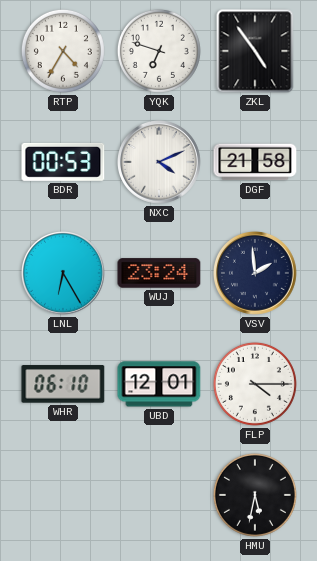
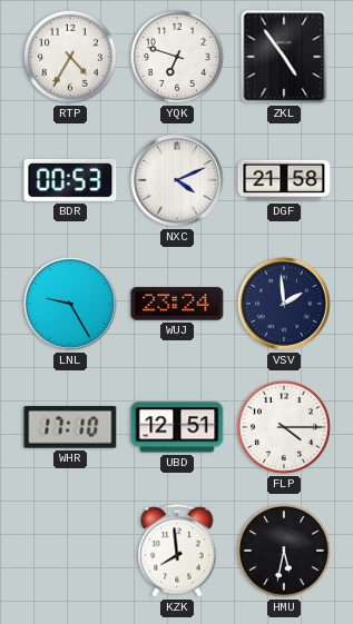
LNL: 6:25 -> 9:25 (71, 305)
WHR: 06:10 -> 17:10 (70, 427)
UBD: 12:01 -> 12:51 (177, 427)
KZK: none -> 7:59 (177, 551)
